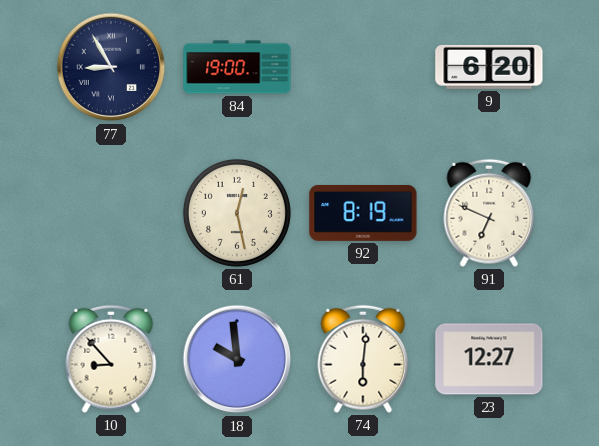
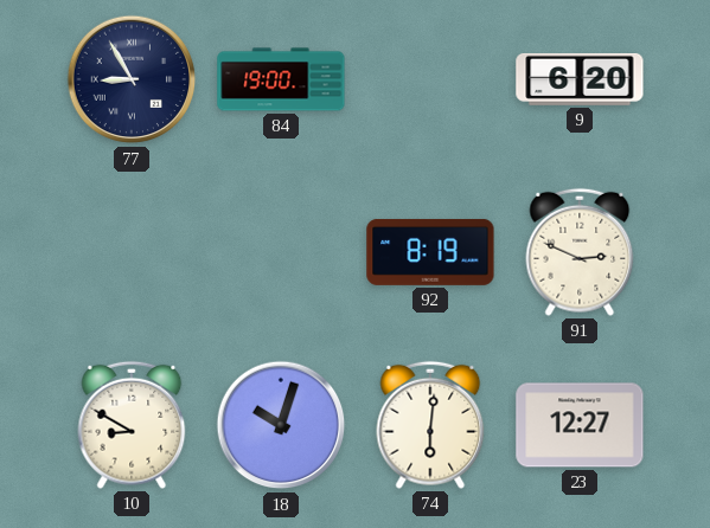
61: 12:28 -> none (237, 213)
91: 6:49 -> 2:49 (580, 252)
10: 8:53 -> 8:50 (132, 425)
18: 9:59 -> 10:03 (281, 425)
